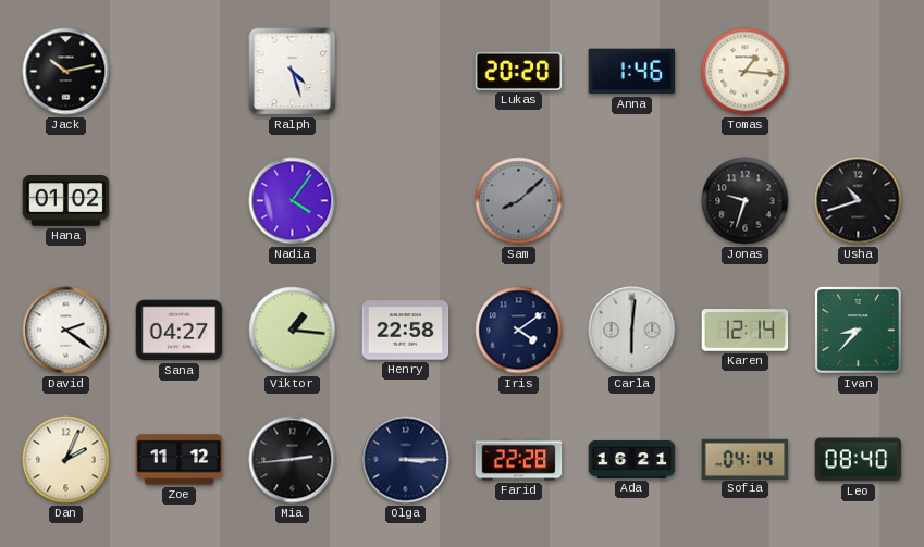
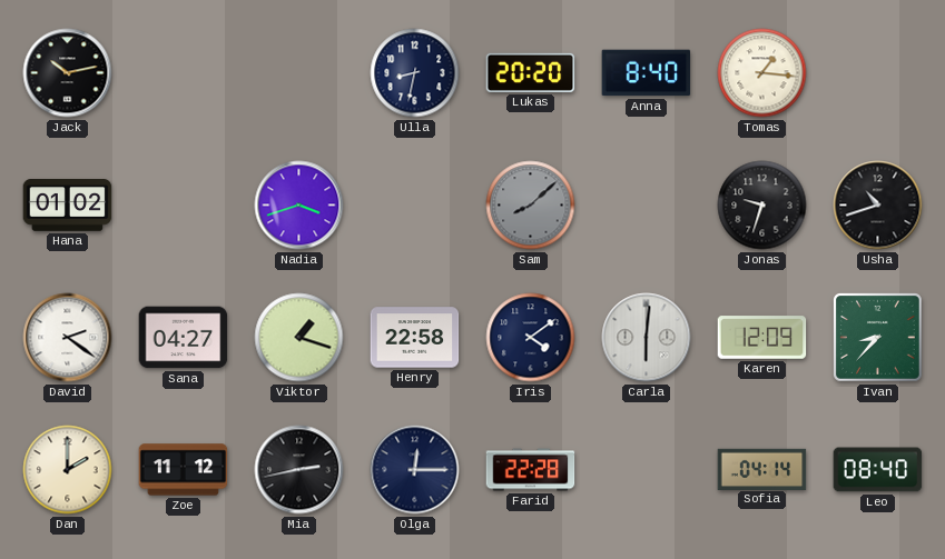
Ralph: 4:27 -> none (293, 72)
Ulla: none -> 8:32 (415, 73)
Anna: 1:46 -> 8:40 (647, 73)
Nadia: 4:06 -> 3:42 (299, 206)
Viktor: 1:16 -> 1:18 (299, 338)
Karen: 12:14 -> 12:09 (762, 338)
Dan: 2:04 -> 2:00 (68, 470)
Mia: 2:44 -> 2:43 (299, 470)
Olga: 3:15 -> 12:15 (415, 470)
Ada: 16:21 -> none (632, 459)
